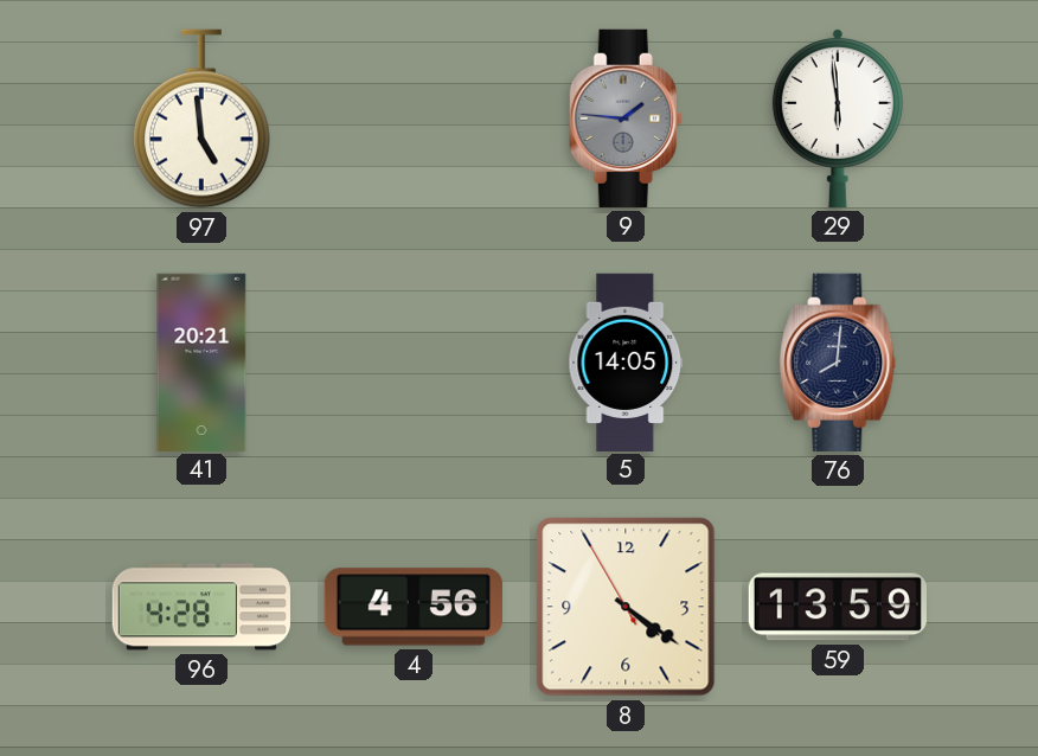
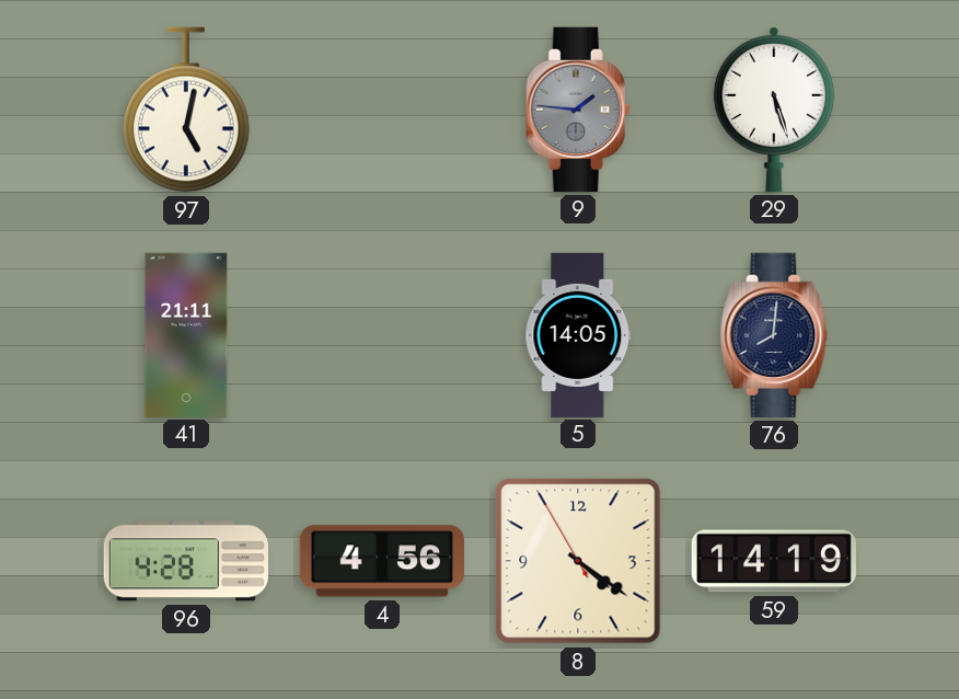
97: 4:59 -> 5:02 (187, 110)
29: 5:59 -> 5:27 (774, 108)
41: 20:21 -> 21:11 (186, 334)
59: 13:59 -> 14:19 (774, 561)
